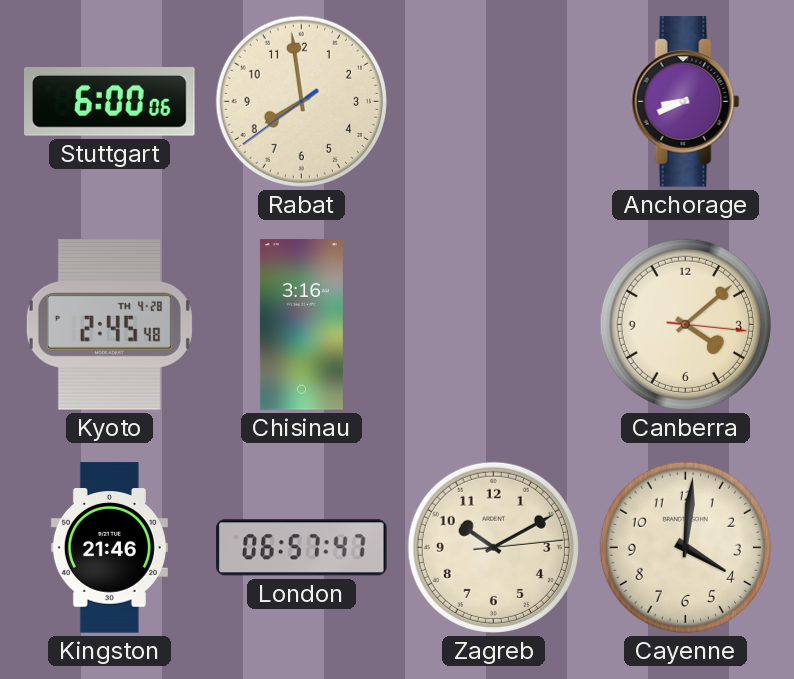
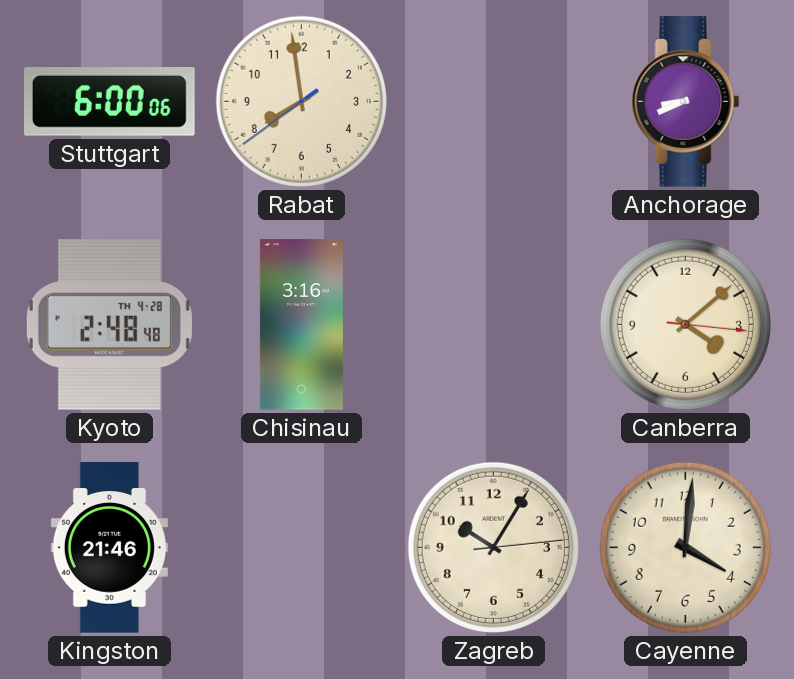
Kyoto: 2:45 -> 2:48 (109, 325)
London: 06:57 -> none (302, 548)
Zagreb: 10:10 -> 10:05 (493, 547)
